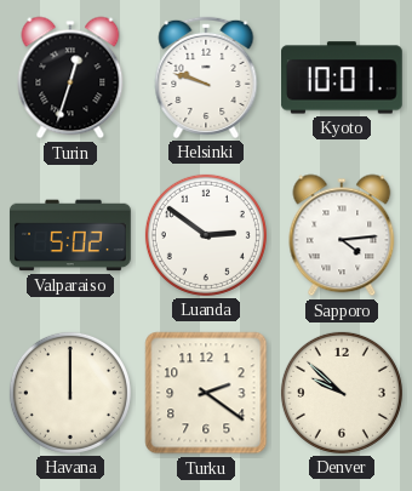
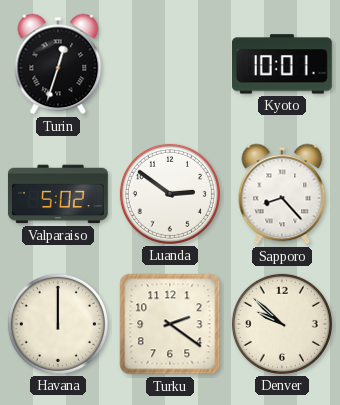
Helsinki: 9:48 -> none (206, 78)
Sapporo: 4:14 -> 8:23 (282, 194)
